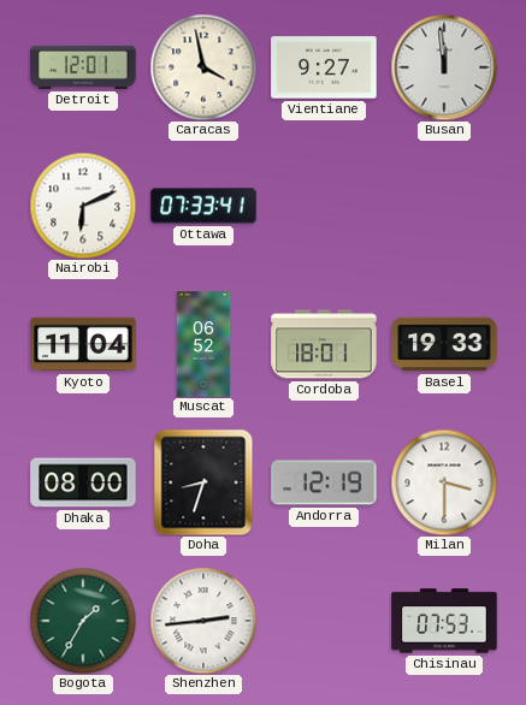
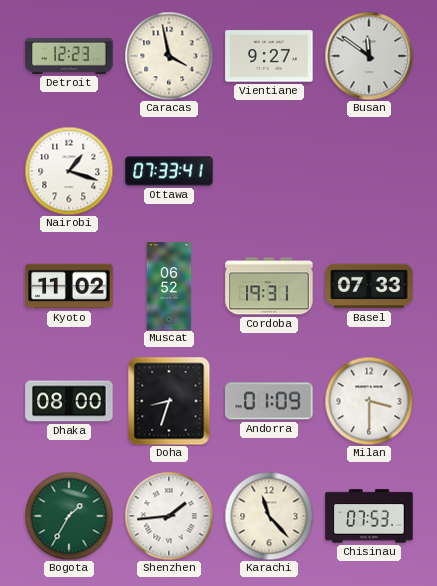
Detroit: 12:01 -> 12:23 (69, 56)
Busan: 11:59 -> 11:51 (369, 56)
Nairobi: 6:11 -> 1:18 (69, 171)
Kyoto: 11:04 -> 11:02 (69, 286)
Cordoba: 18:01 -> 19:31 (269, 286)
Basel: 19:33 -> 07:33 (369, 286)
Andorra: 12:19 -> 01:09 (269, 401)
Shenzhen: 2:44 -> 1:44 (169, 516)
Karachi: none -> 11:23 (269, 516)
